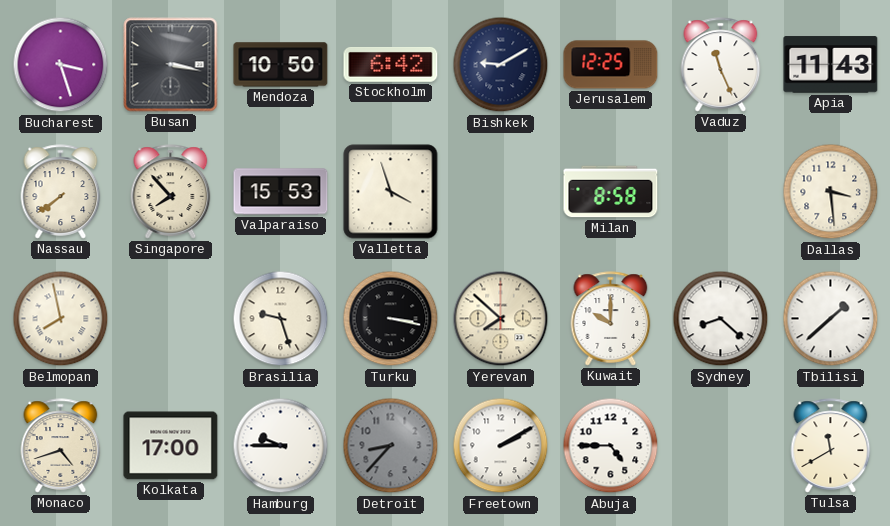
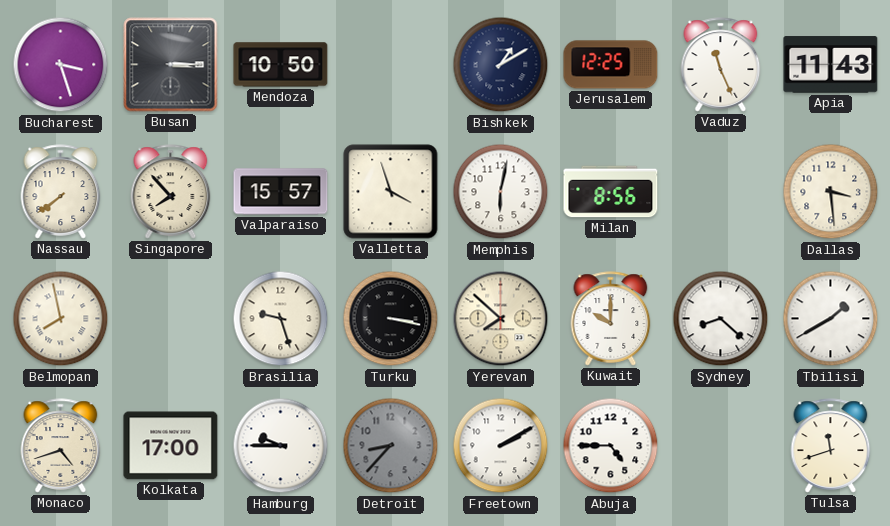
Busan: 3:17 -> 3:15 (171, 65)
Stockholm: 6:42 -> none (391, 65)
Bishkek: 9:10 -> 1:10 (501, 65)
Valparaiso: 15:53 -> 15:57 (281, 192)
Memphis: none -> 6:02 (501, 192)
Milan: 8:58 -> 8:56 (611, 192)
Tbilisi: 1:38 -> 1:40 (831, 319)
Tulsa: 11:40 -> 11:42 (831, 446)
